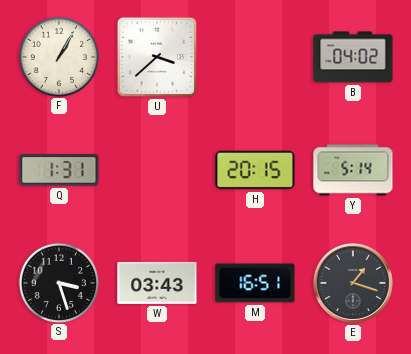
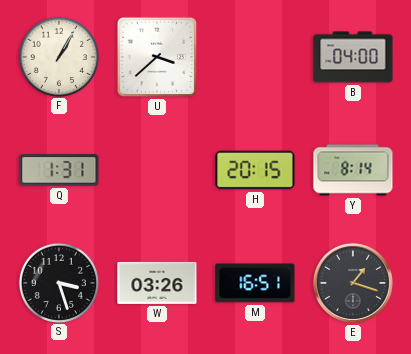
B: 04:02 -> 04:00 (353, 57)
Y: 5:14 -> 8:14 (353, 170)
W: 03:43 -> 03:26 (157, 283)
